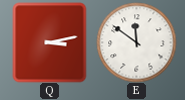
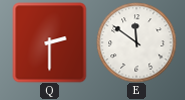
Q: 3:13 -> 2:30 (50, 42)
